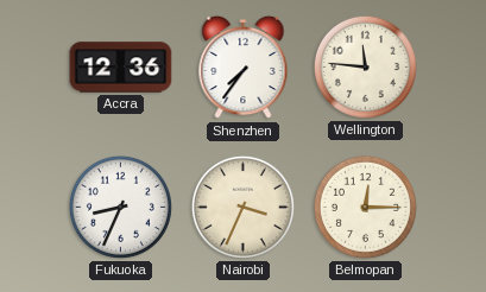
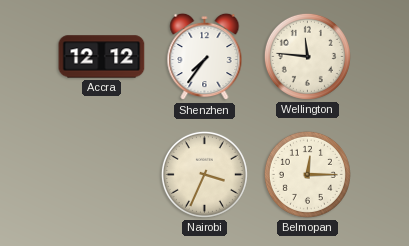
Accra: 12:36 -> 12:12 (102, 57)
Fukuoka: 8:34 -> none (120, 207)
